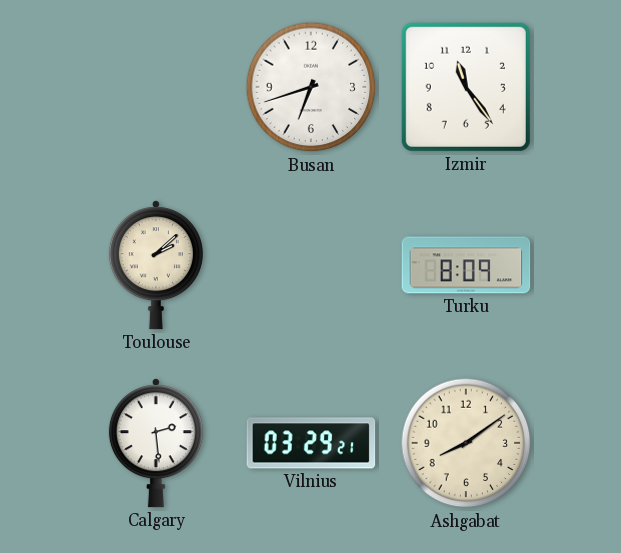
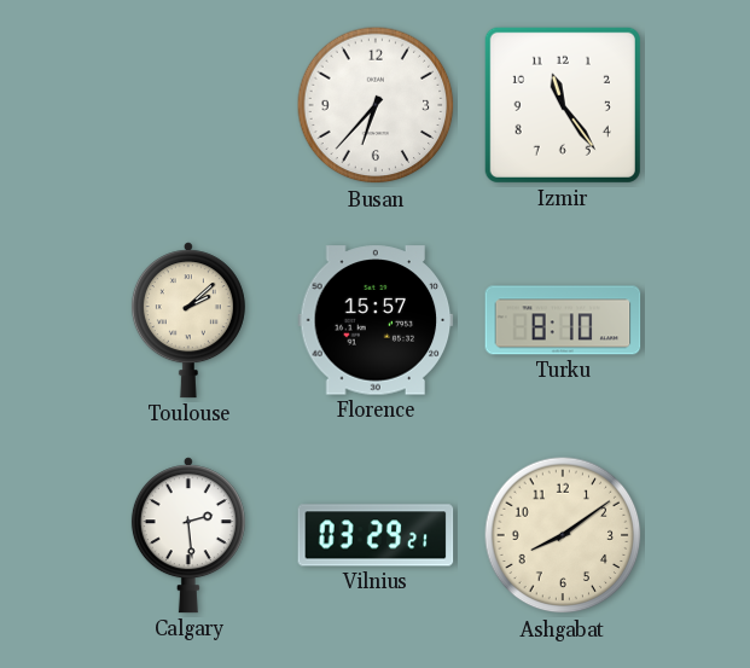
Busan: 6:42 -> 6:37 (376, 105)
Florence: none -> 15:57 (376, 320)
Turku: 8:09 -> 8:10 (563, 320)
